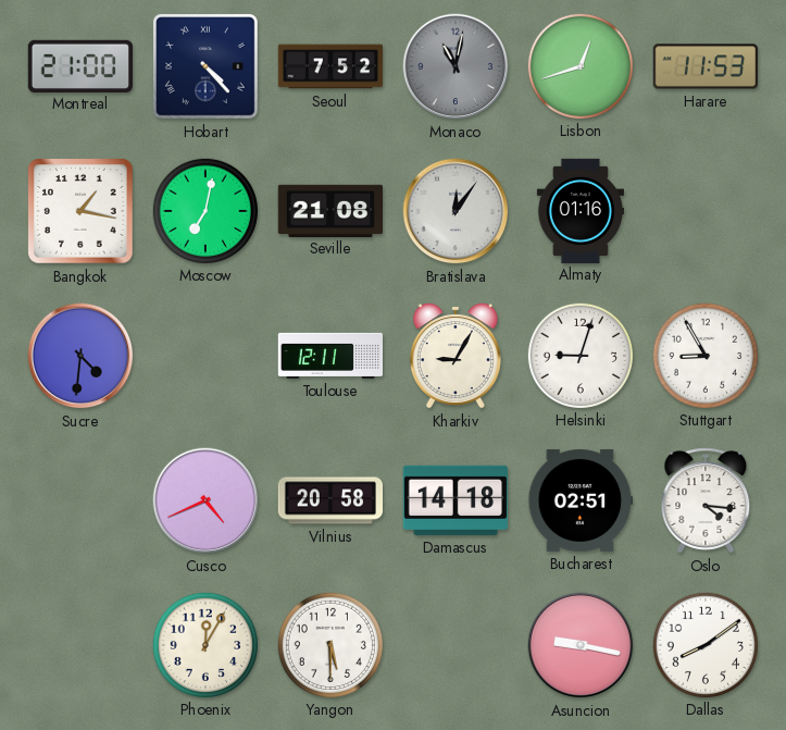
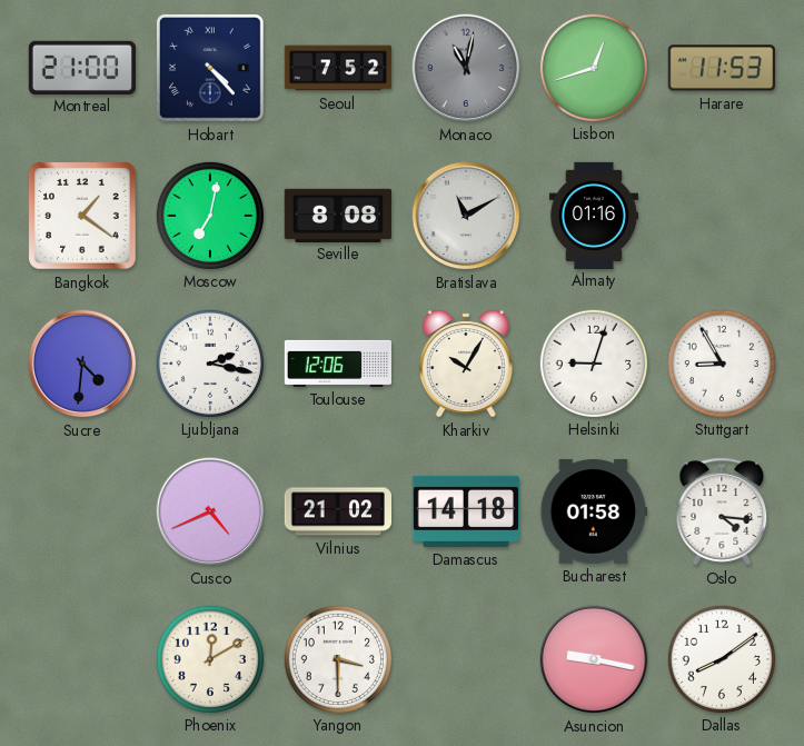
Bangkok: 1:17 -> 1:21 (82, 216)
Seville: 21:08 -> 8:08 (337, 215)
Bratislava: 12:06 -> 11:10 (466, 216)
Ljubljana: none -> 2:17 (209, 362)
Toulouse: 12:11 -> 12:06 (337, 364)
Kharkiv: 9:05 -> 10:05 (466, 364)
Vilnius: 20:58 -> 21:02 (337, 511)
Bucharest: 02:51 -> 01:58 (593, 511)
Phoenix: 12:05 -> 12:10 (209, 658)
Yangon: 5:30 -> 3:30 (337, 658)
